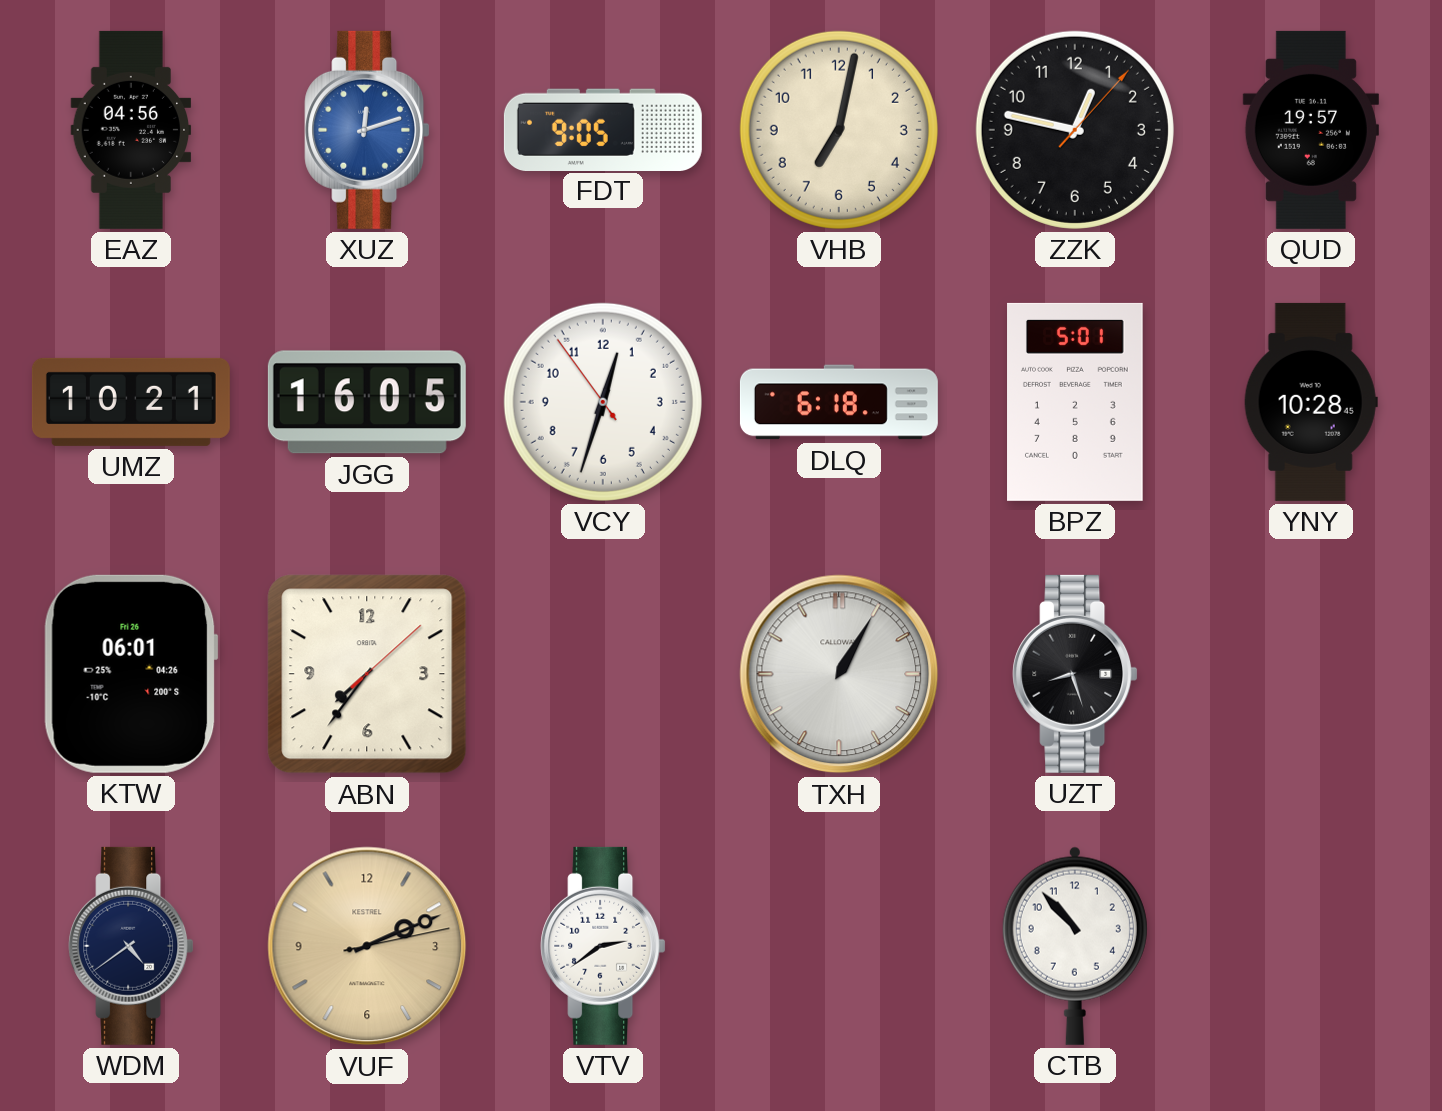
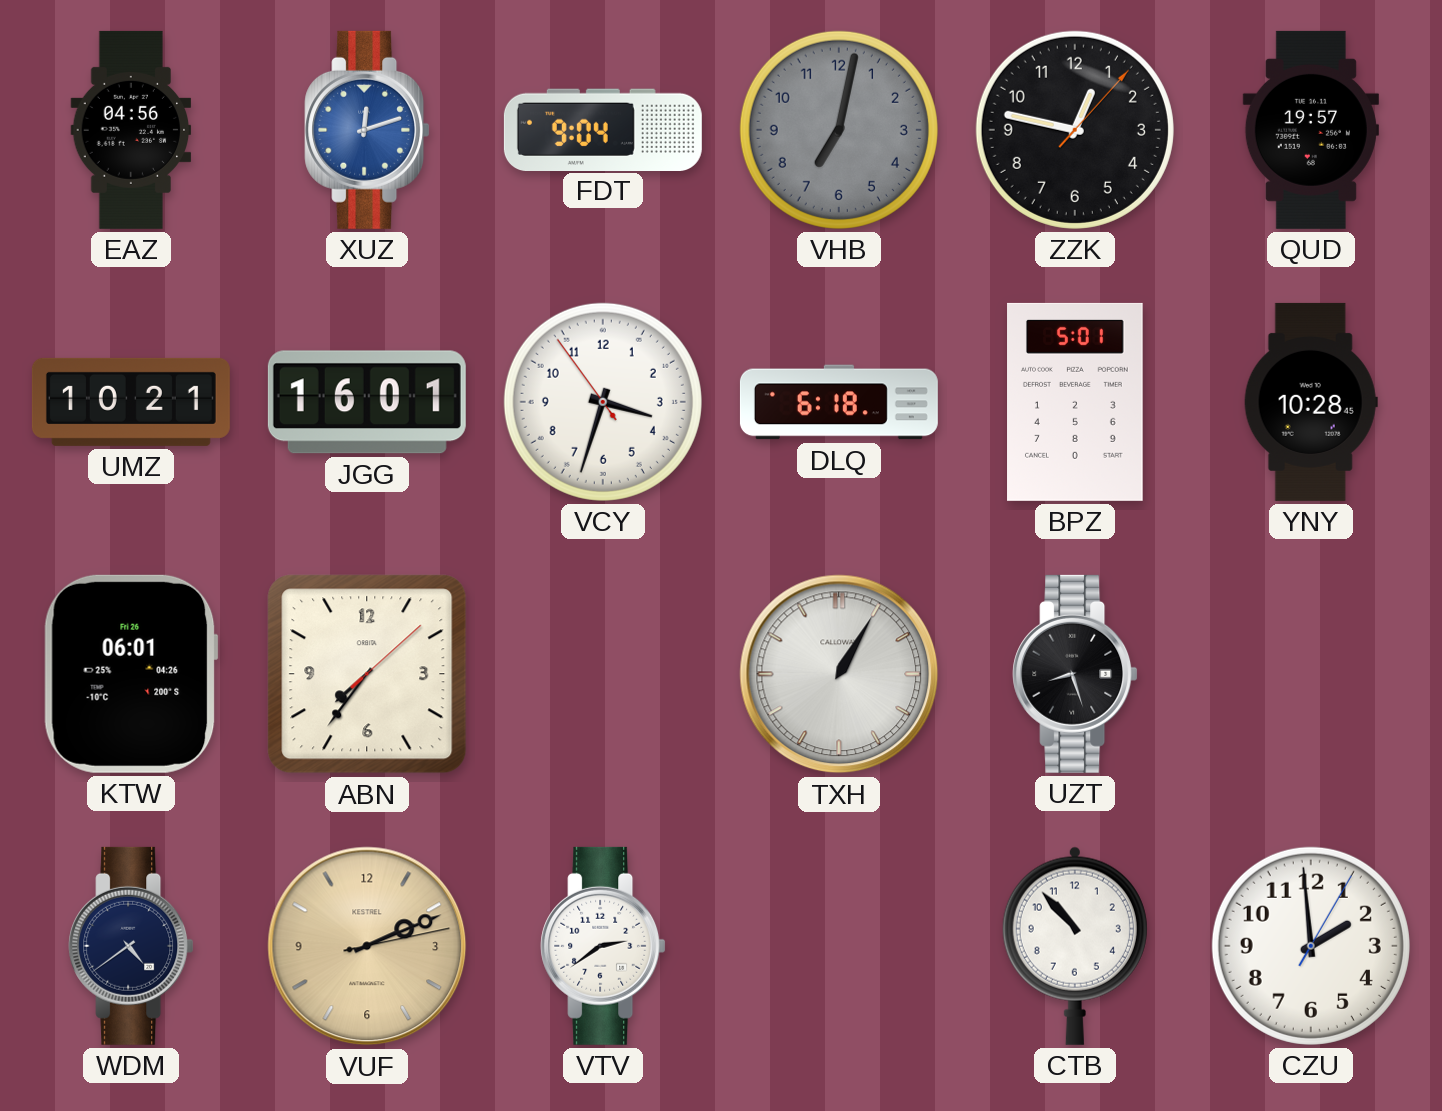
FDT: 9:05 -> 9:04 (603, 129)
VHB dial: cream -> grey (839, 130)
JGG: 16:05 -> 16:01 (367, 402)
VCY: 12:32 -> 3:32 (603, 402)
CZU: none -> 1:59 (1311, 946)
